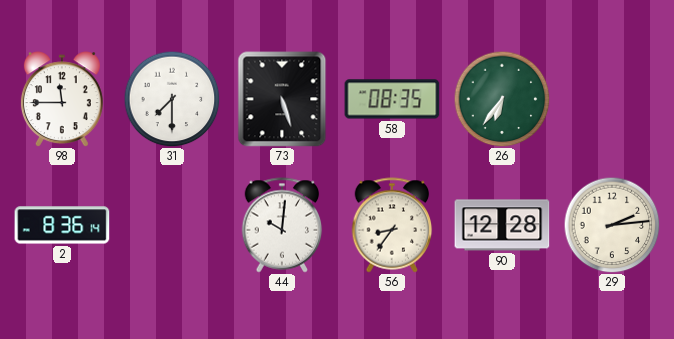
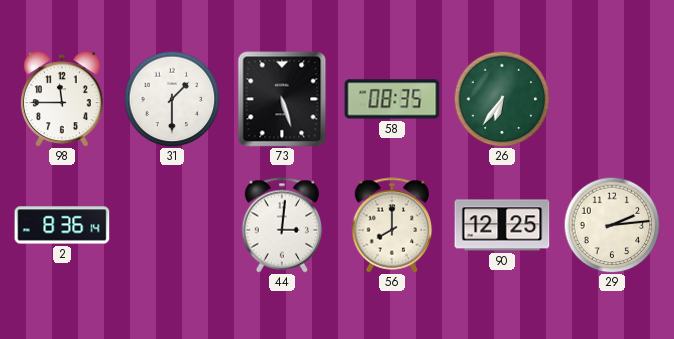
31: 7:30 -> 1:30 (172, 99)
44: 10:01 -> 3:01 (282, 225)
56: 8:36 -> 8:00 (392, 225)
90: 12:28 -> 12:25 (502, 225)
